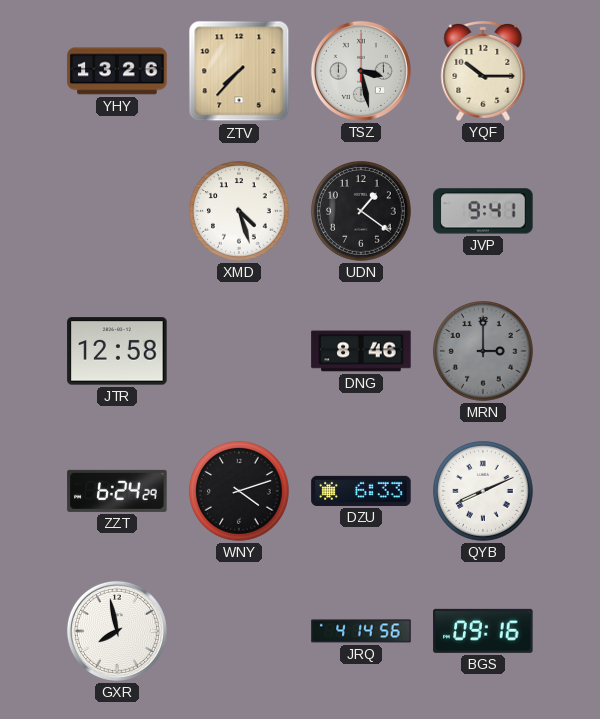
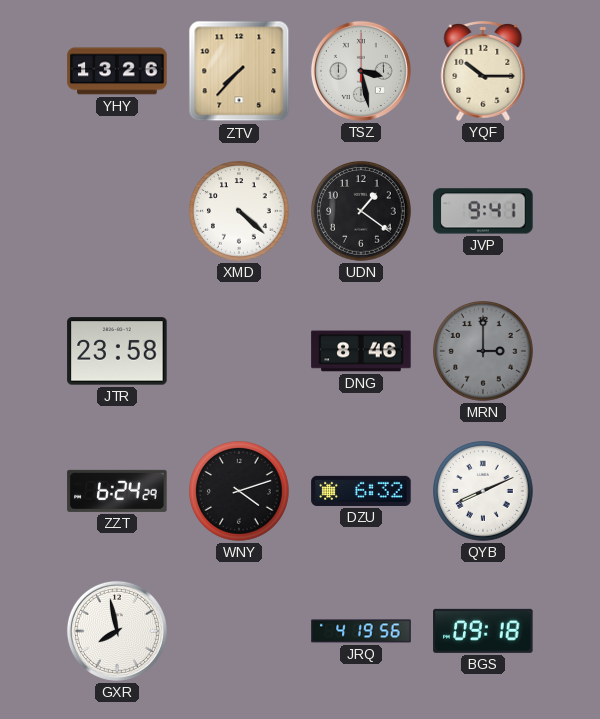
XMD: 4:27 -> 4:22 (240, 212)
JTR: 12:58 -> 23:58 (117, 351)
DZU: 6:33 -> 6:32 (361, 491)
JRQ: 4:14 -> 4:19 (361, 631)
BGS: 09:16 -> 09:18 (483, 631)
